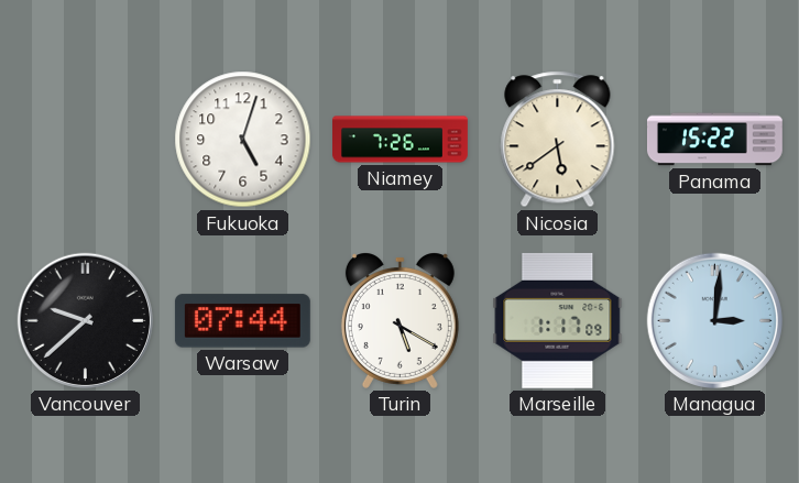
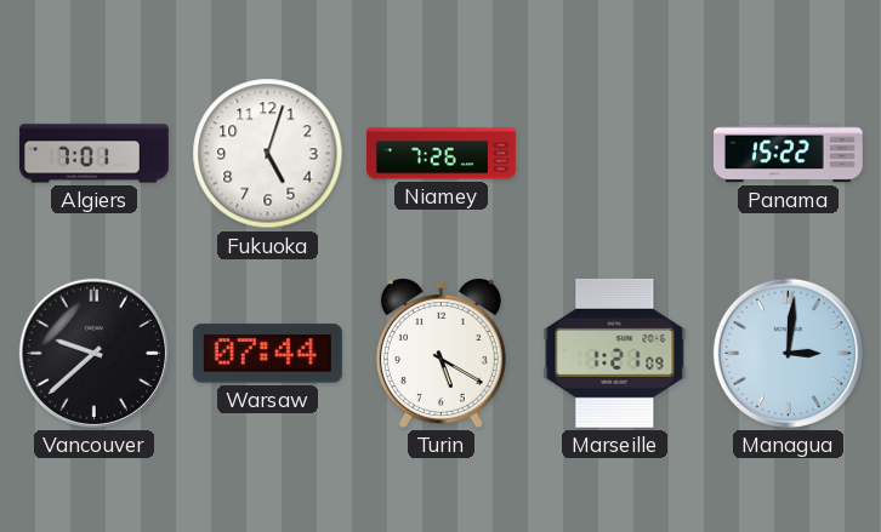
Algiers: none -> 7:01 (95, 154)
Nicosia: 5:39 -> none (558, 140)
Marseille: 1:17 -> 1:21 (615, 353)
